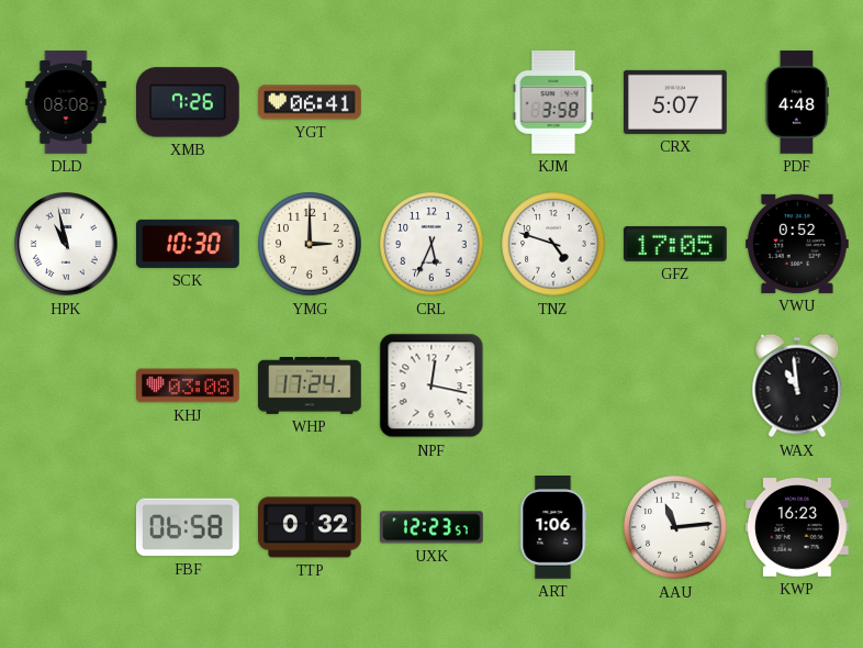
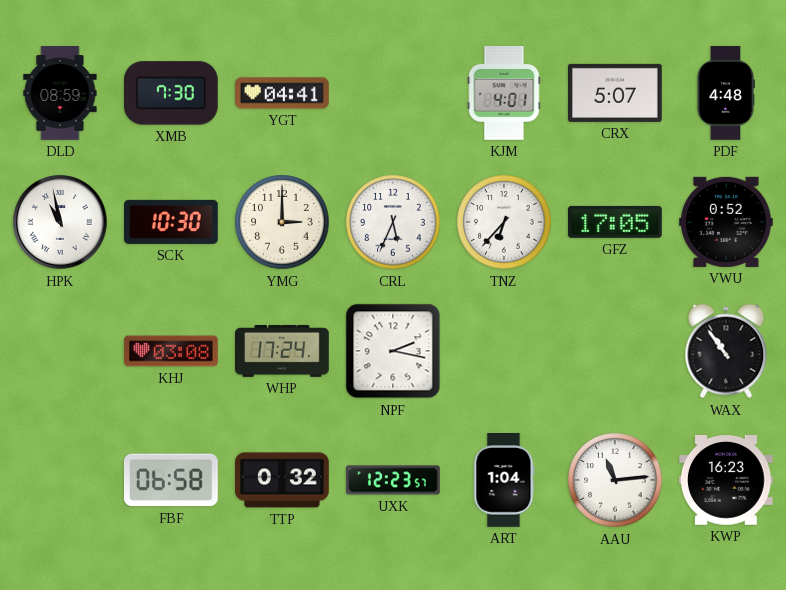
DLD: 08:08 -> 08:59 (60, 93)
XMB: 7:26 -> 7:30 (172, 93)
YGT: 06:41 -> 04:41 (282, 93)
KJM: 3:58 -> 4:01 (504, 94)
TNZ: 4:48 -> 6:37 (504, 222)
NPF: 12:17 -> 2:17 (393, 351)
WAX: 10:59 -> 10:54 (726, 351)
ART: 1:06 -> 1:04 (504, 480)
